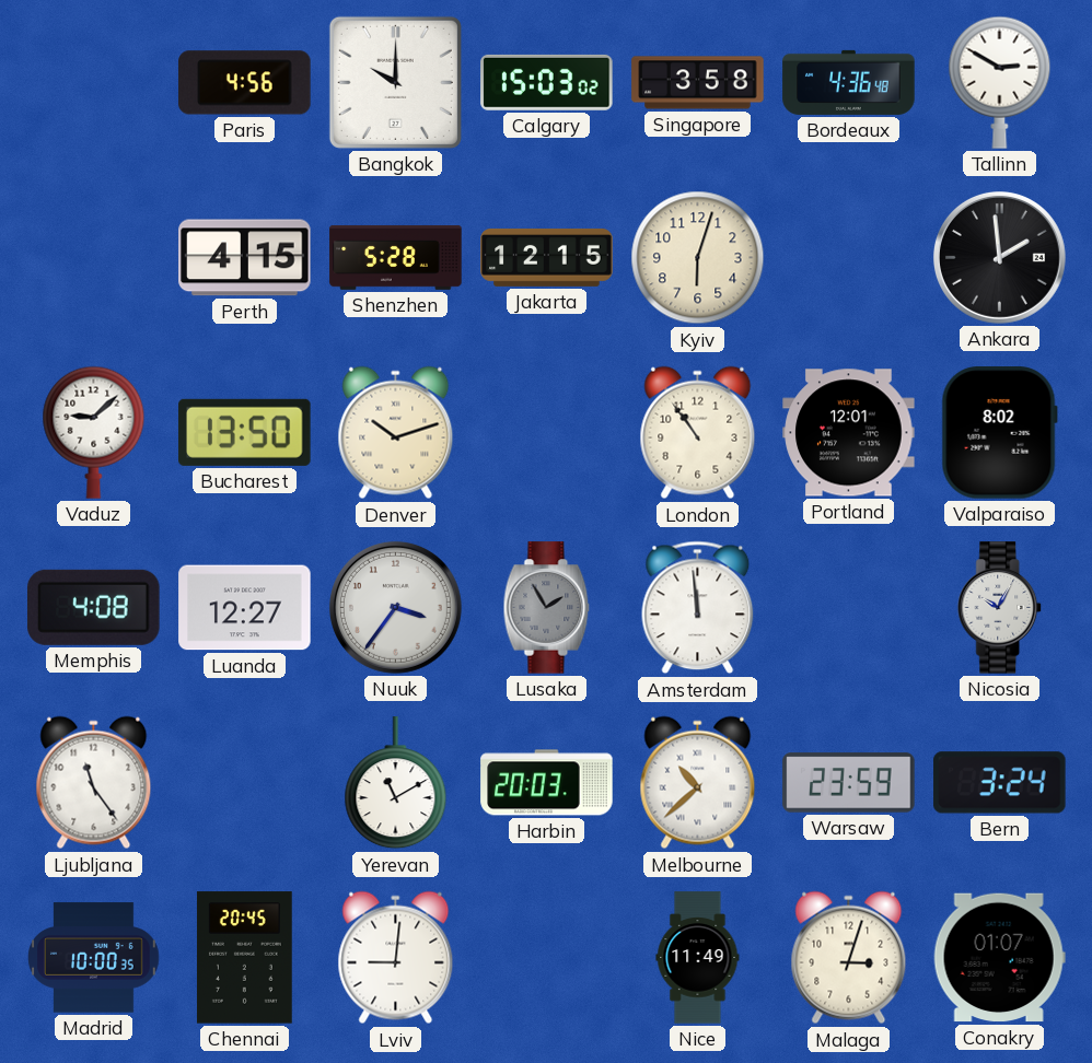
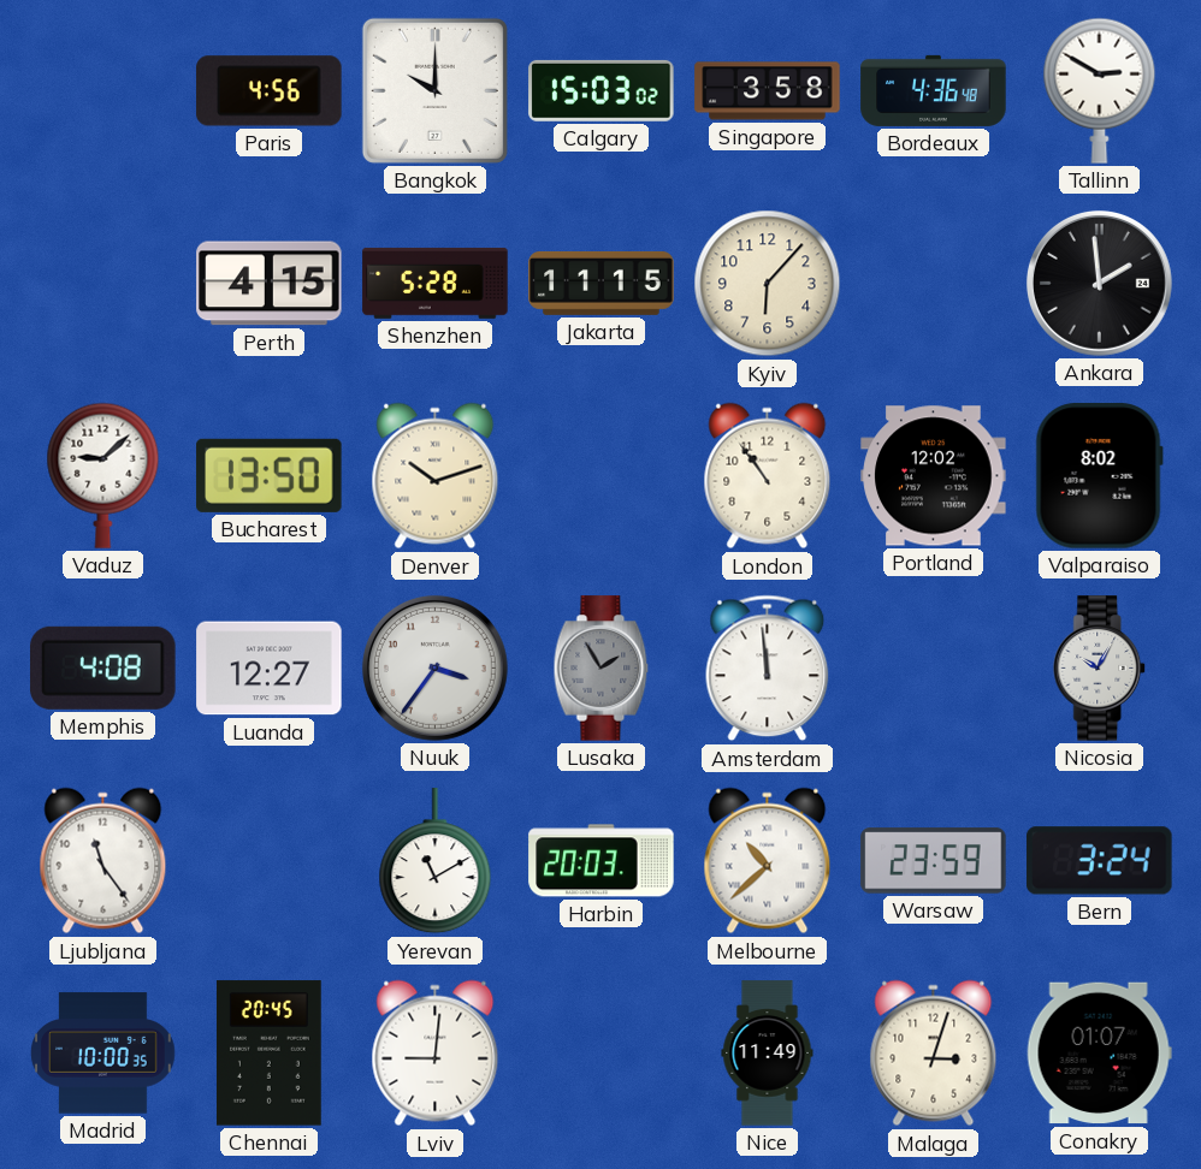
Jakarta: 12:15 -> 11:15 (602, 283)
Kyiv: 6:03 -> 6:07 (768, 284)
Portland: 12:01 -> 12:02 (934, 476)
